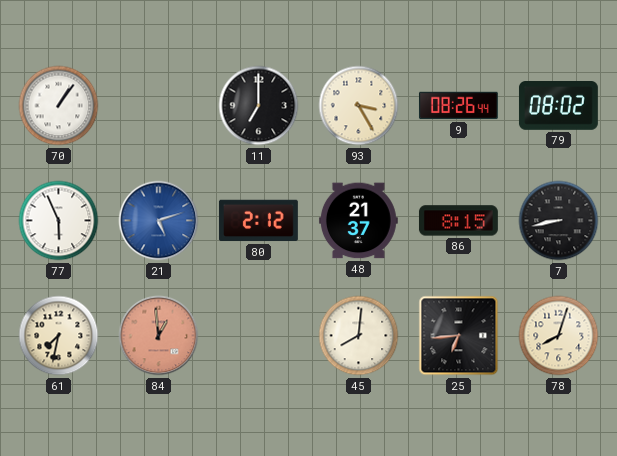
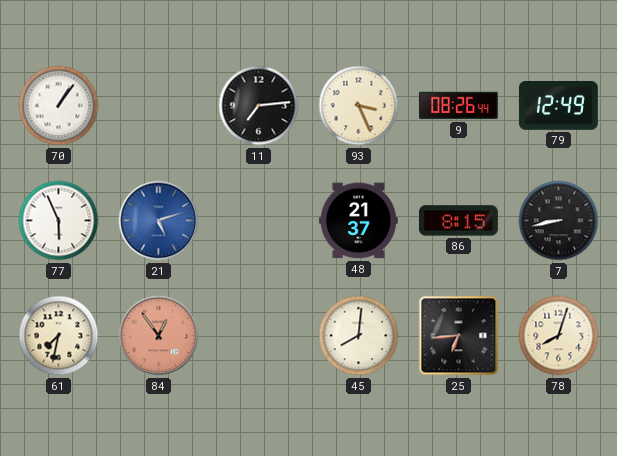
11: 7:00 -> 7:14 (259, 106)
93: 3:25 -> 3:26 (359, 106)
79: 08:02 -> 12:49 (558, 106)
80: 2:12 -> none (258, 221)
84: 12:59 -> 12:54 (159, 336)
